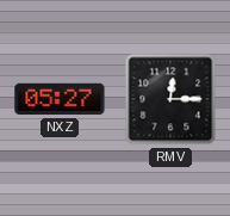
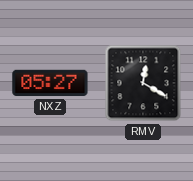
RMV: 12:15 -> 12:20 (143, 83)
